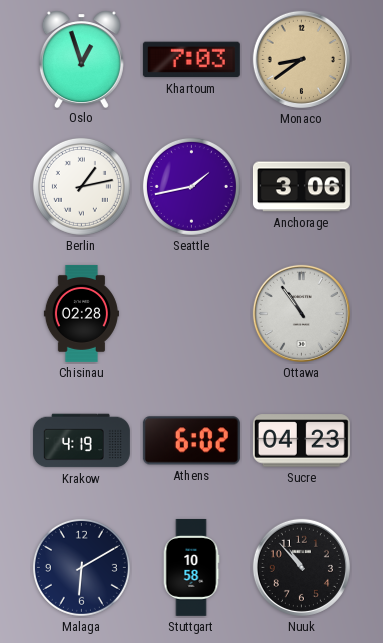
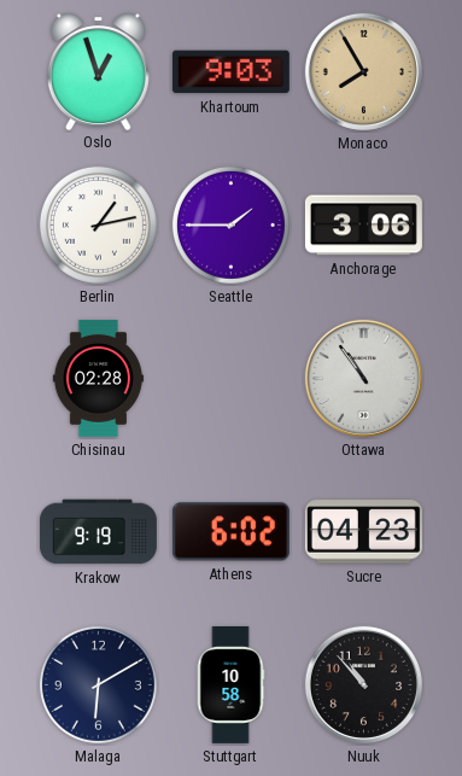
Khartoum: 7:03 -> 9:03 (230, 72)
Monaco: 8:39 -> 7:55 (363, 71)
Seattle: 1:43 -> 1:45 (230, 224)
Krakow: 4:19 -> 9:19 (98, 532)
